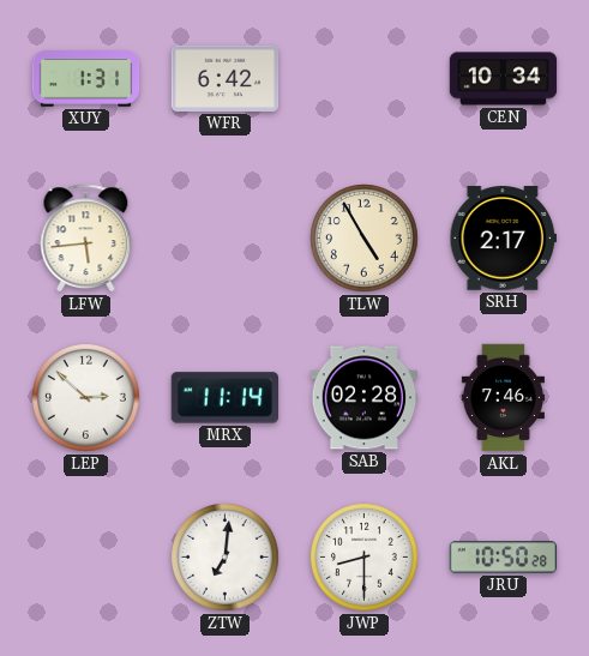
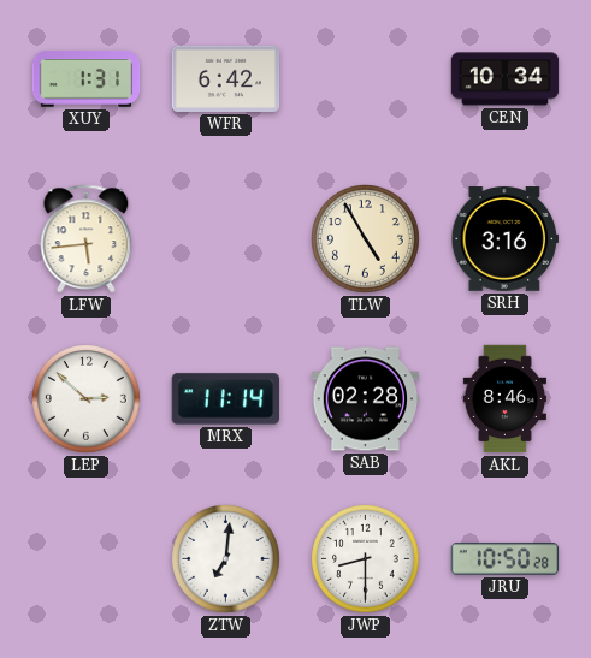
SRH: 2:17 -> 3:16 (506, 239)
AKL: 7:46 -> 8:46 (504, 399)
